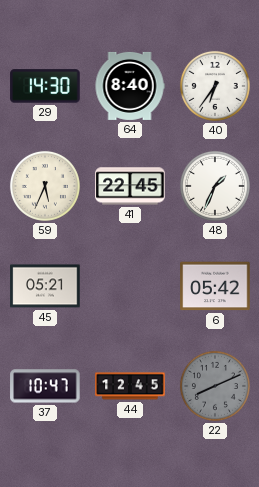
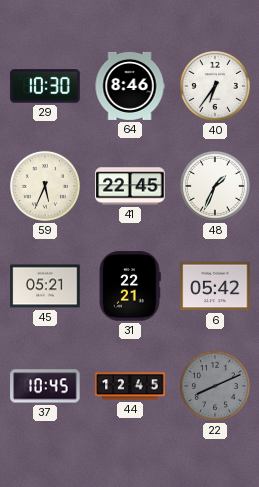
29: 14:30 -> 10:30 (45, 86)
64: 8:40 -> 8:46 (130, 86)
31: none -> 22:21 (130, 286)
37: 10:47 -> 10:45 (45, 386)
